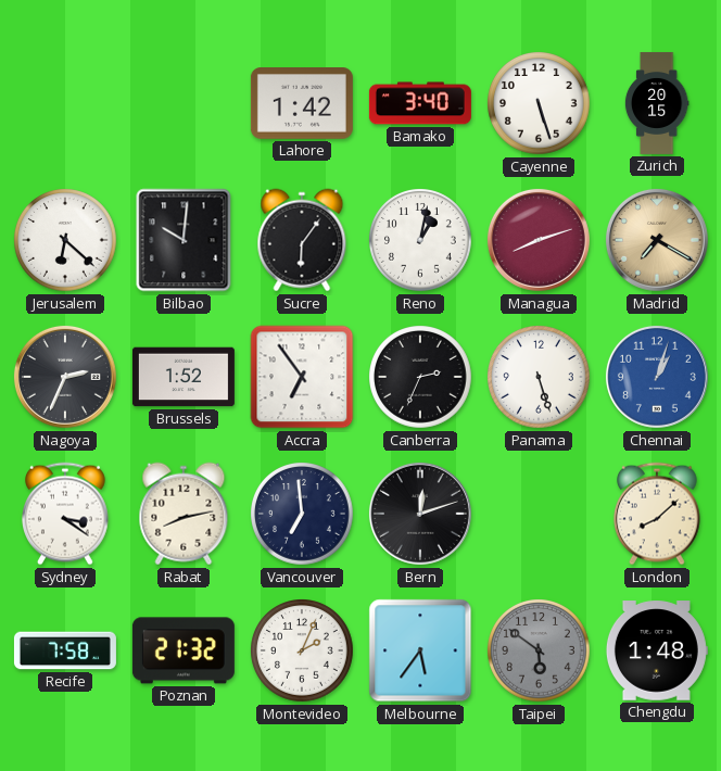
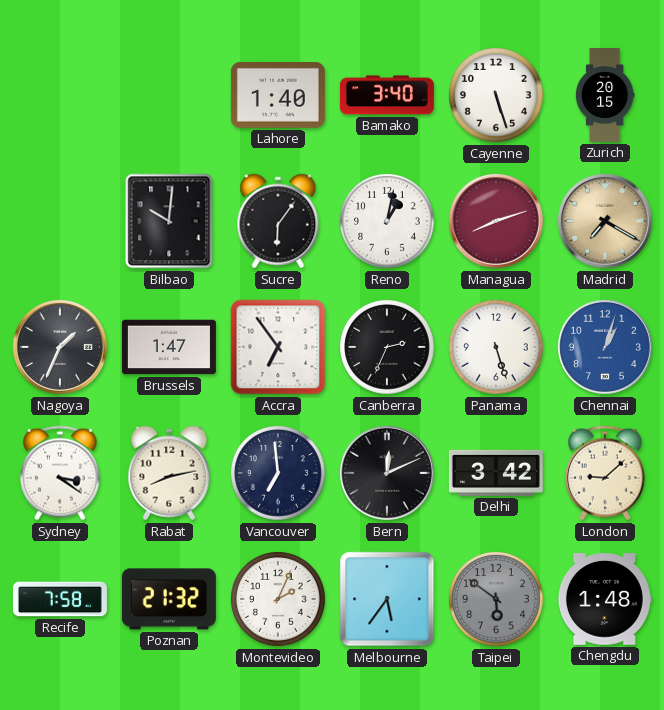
Lahore: 1:42 -> 1:40 (278, 96)
Jerusalem: 6:22 -> none (66, 241)
Nagoya: 2:34 -> 1:34 (60, 347)
Brussels: 1:52 -> 1:47 (169, 347)
Bern: 12:12 -> 12:11 (387, 473)
Delhi: none -> 3:42 (496, 473)
London: 8:08 -> 9:08 (606, 473)
